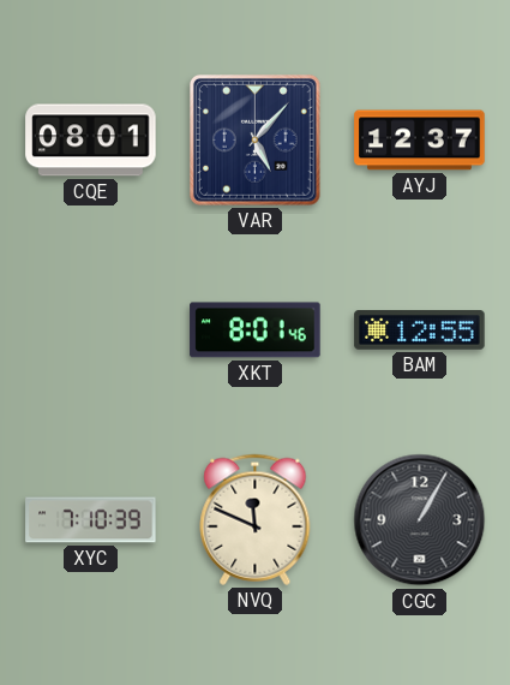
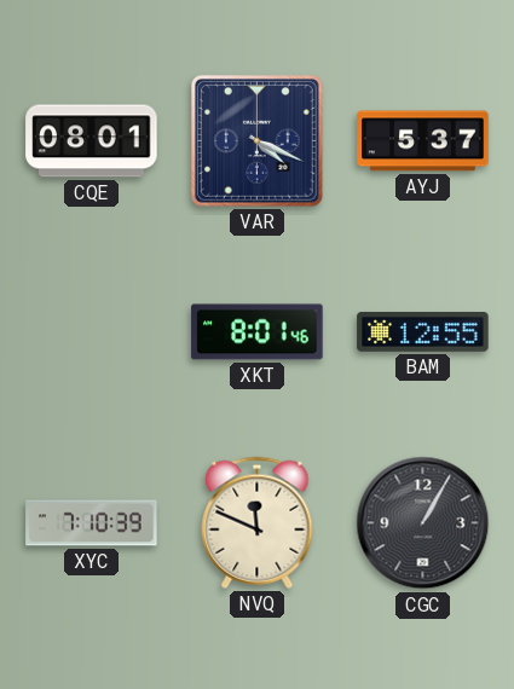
VAR: 5:07 -> 4:19 (256, 140)
AYJ: 12:37 -> 5:37 (423, 141)
